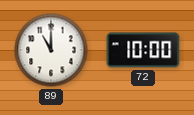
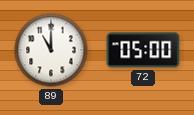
72: 10:00 -> 05:00 (143, 50)
